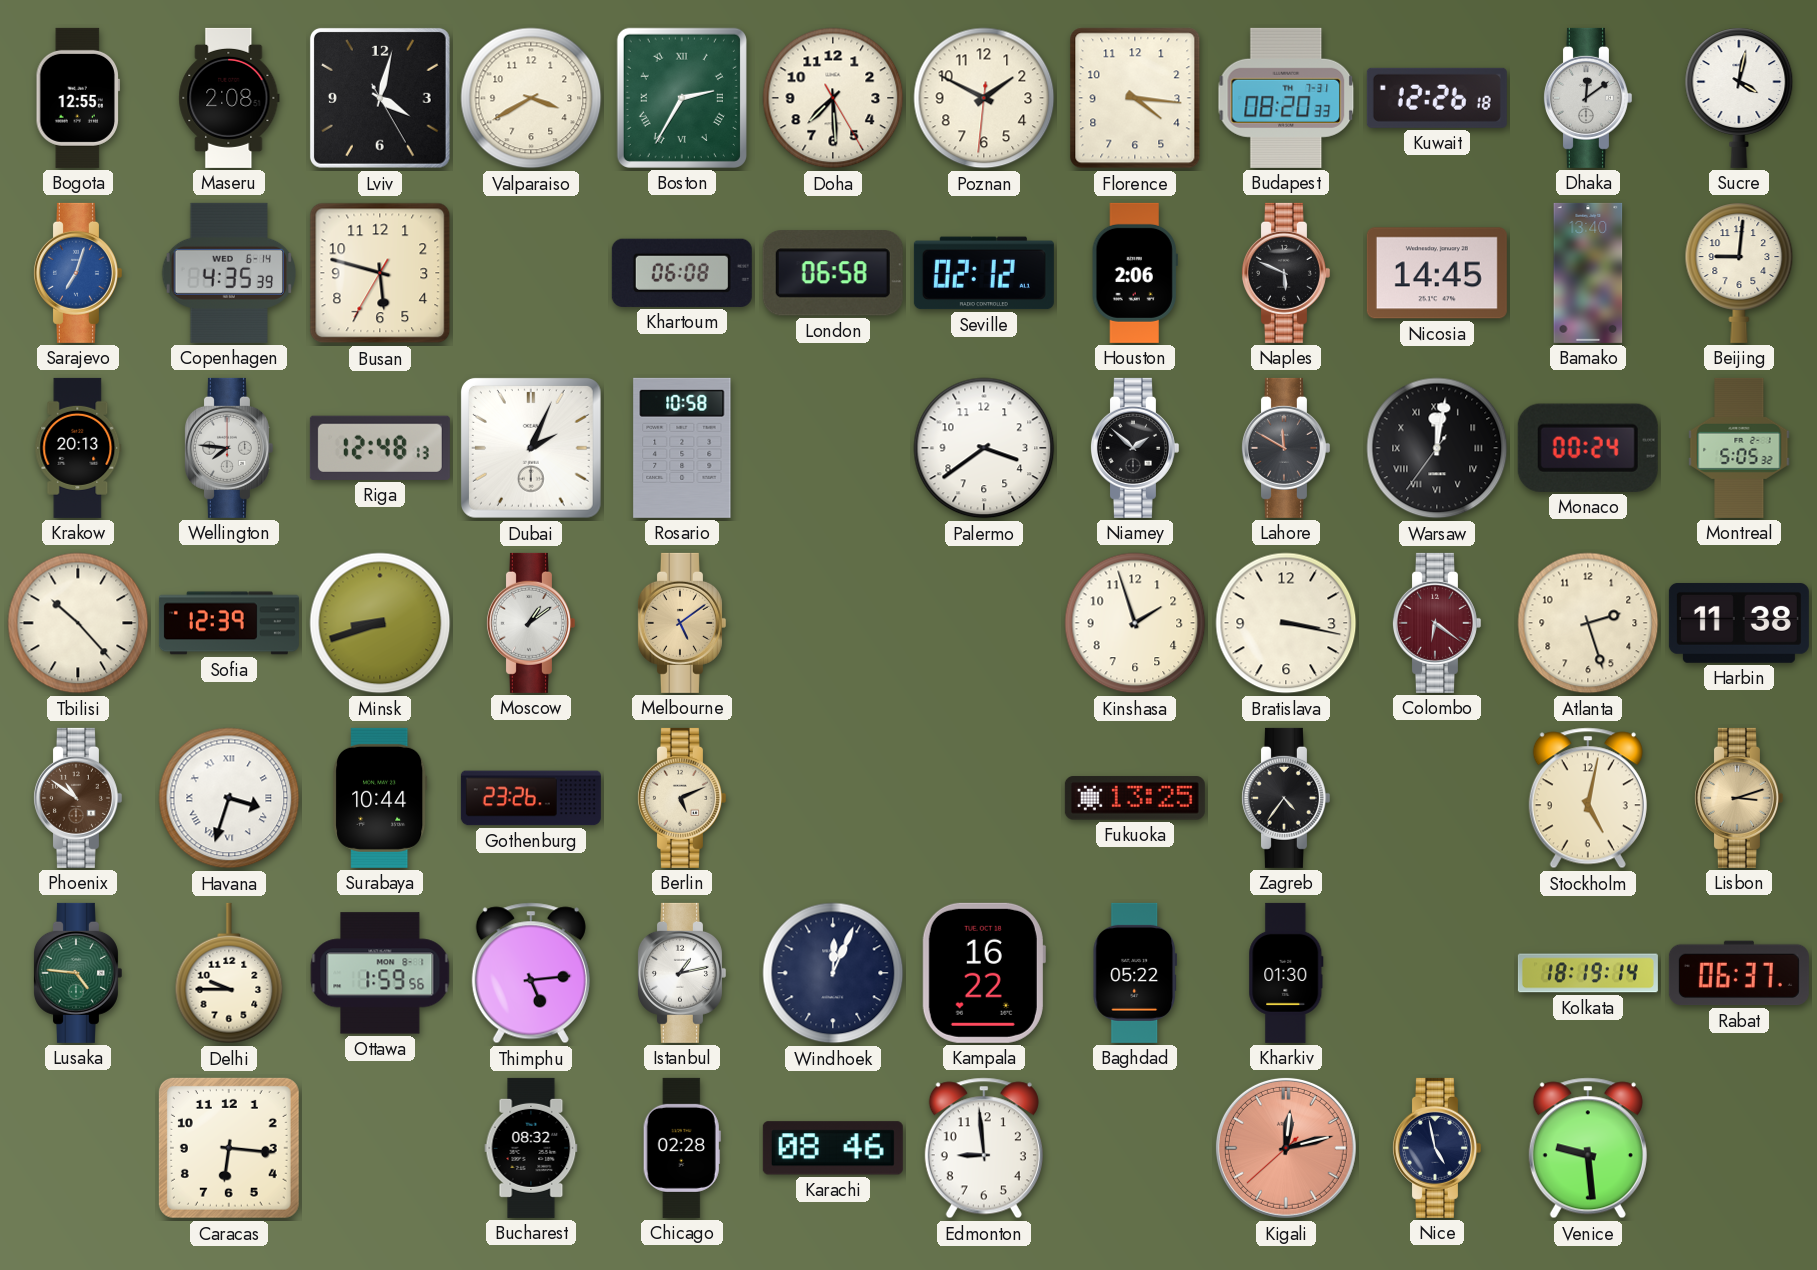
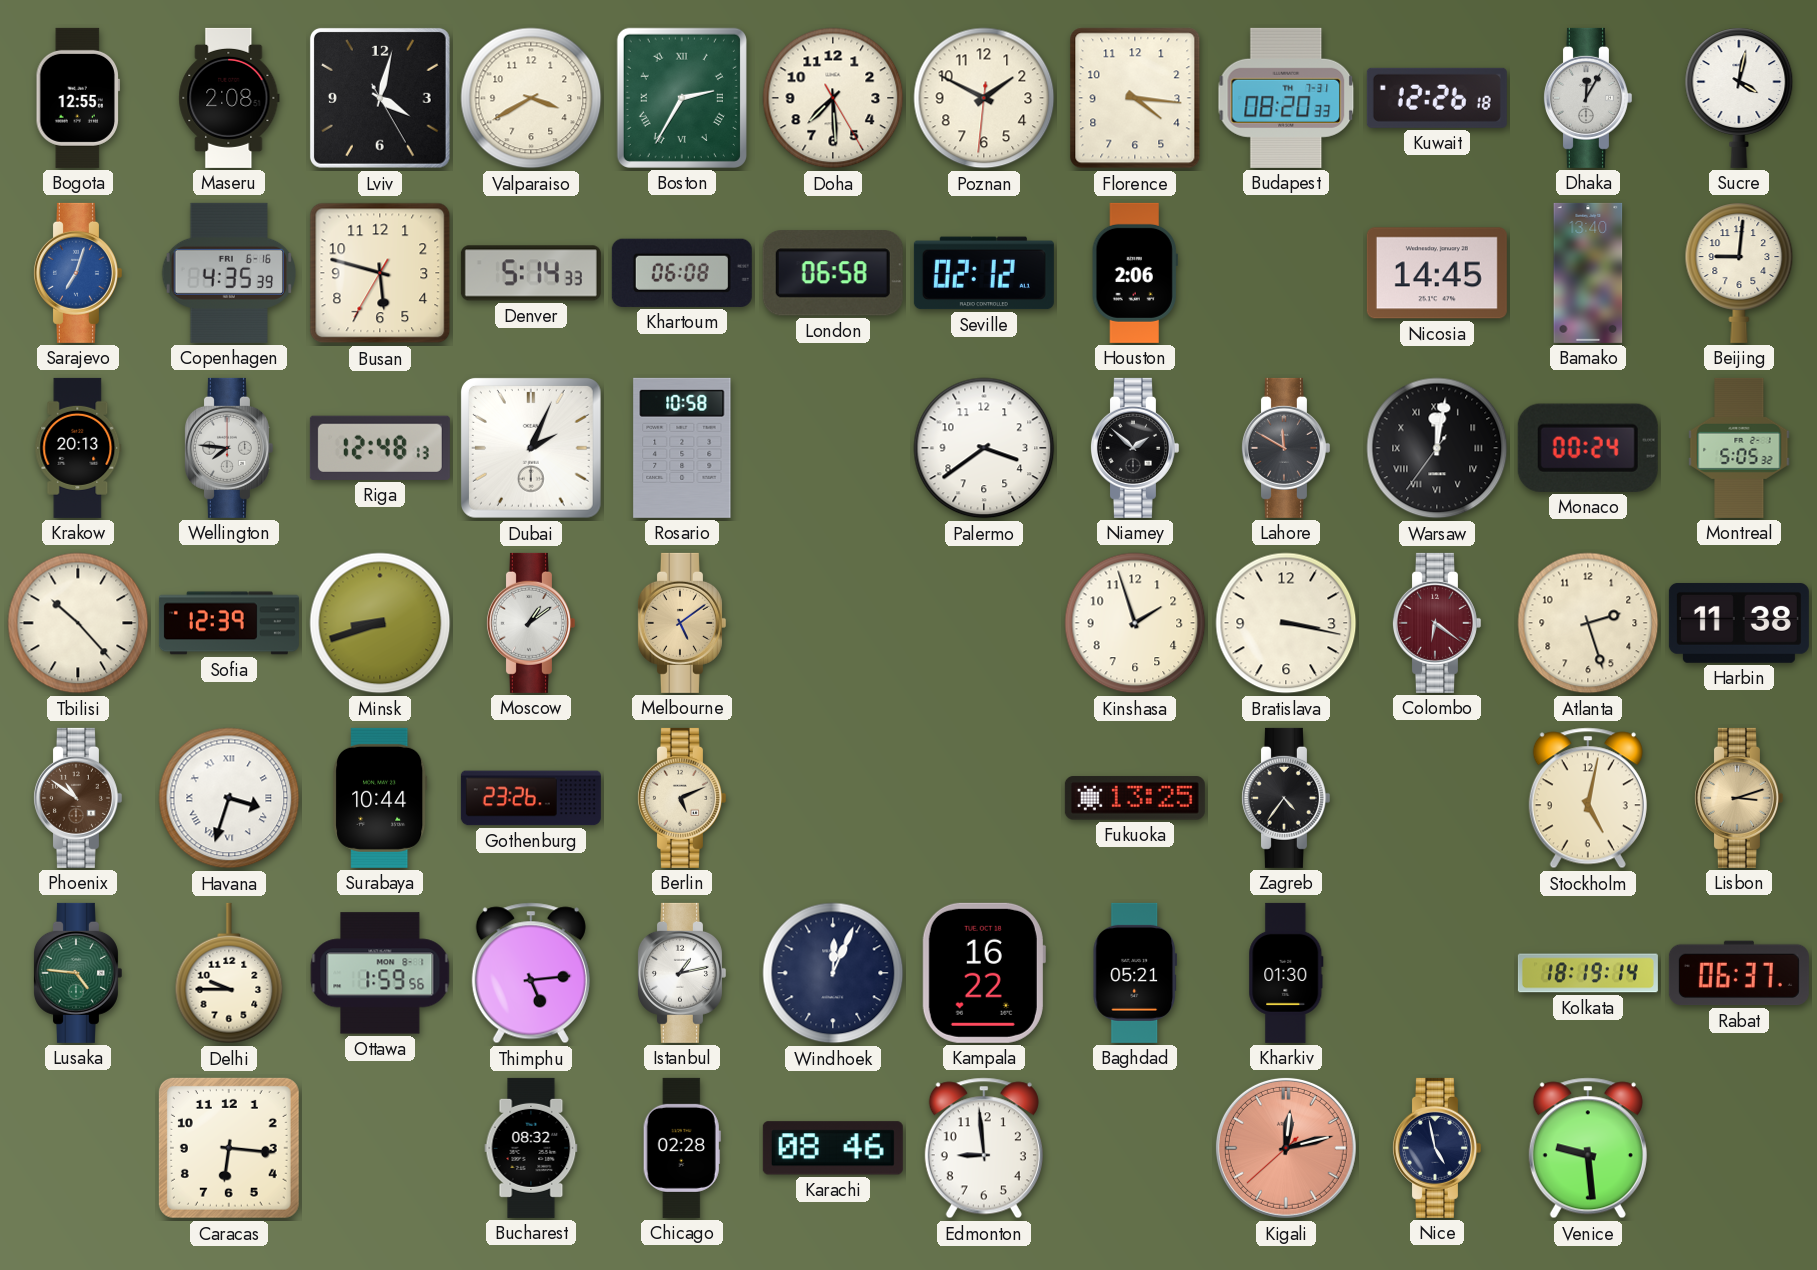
Dhaka: 12:09 -> 12:05 (1587, 98)
Copenhagen date: WED 6-14 -> FRI 6-16 (229, 273)
Denver: none -> 5:14 (531, 273)
Naples: 5:49 -> none (1285, 273)
Baghdad: 05:22 -> 05:21 (1135, 973)
